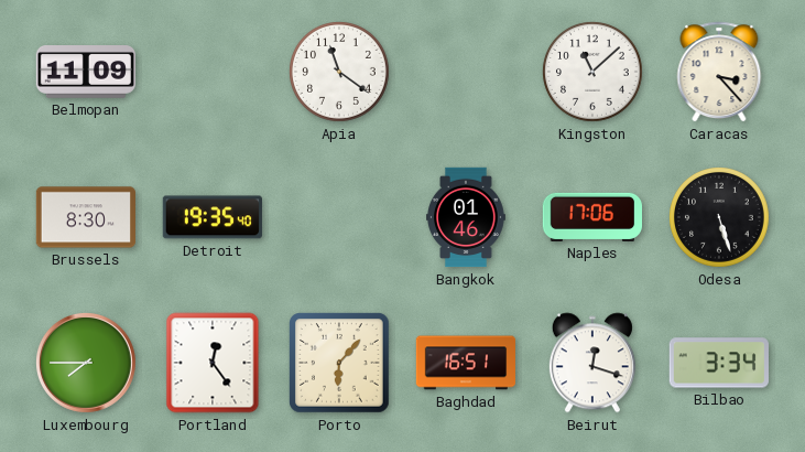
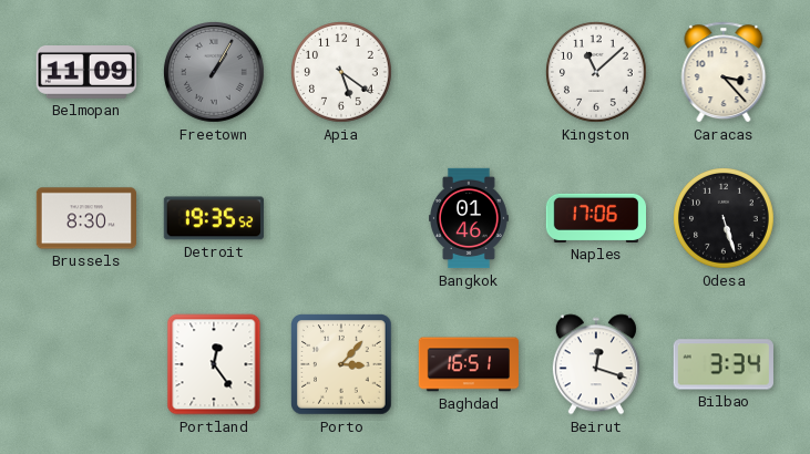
Freetown: none -> 1:05 (214, 72)
Apia: 11:21 -> 5:21 (342, 73)
Detroit: 19:35:40 -> 19:35:52 (214, 218)
Luxembourg: 7:45 -> none (86, 363)
Porto: 6:07 -> 3:07 (341, 364)
